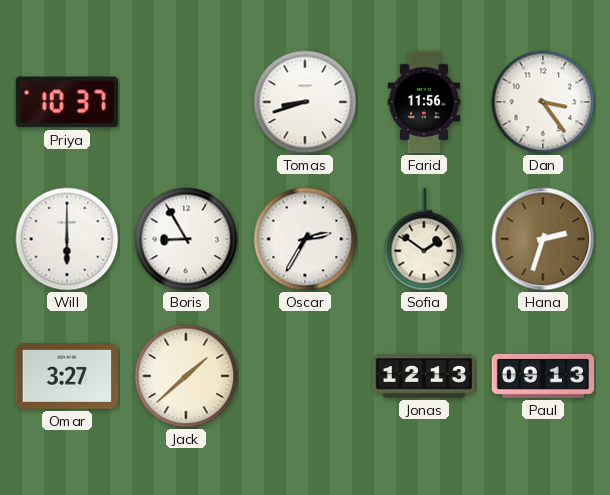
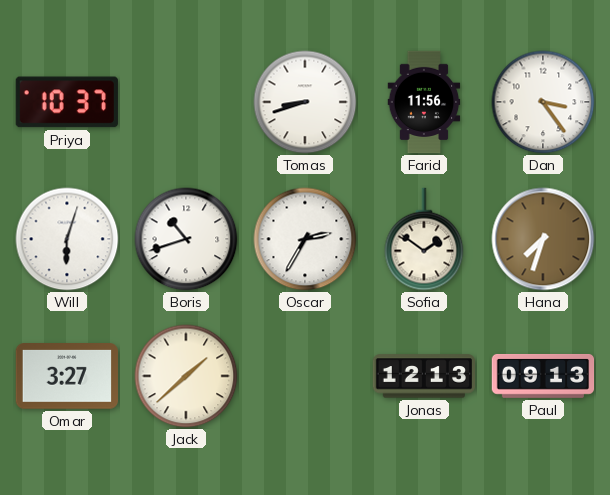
Will: 6:00 -> 6:03 (67, 239)
Boris: 8:55 -> 10:42 (186, 239)
Hana: 2:33 -> 7:33 (543, 239)
